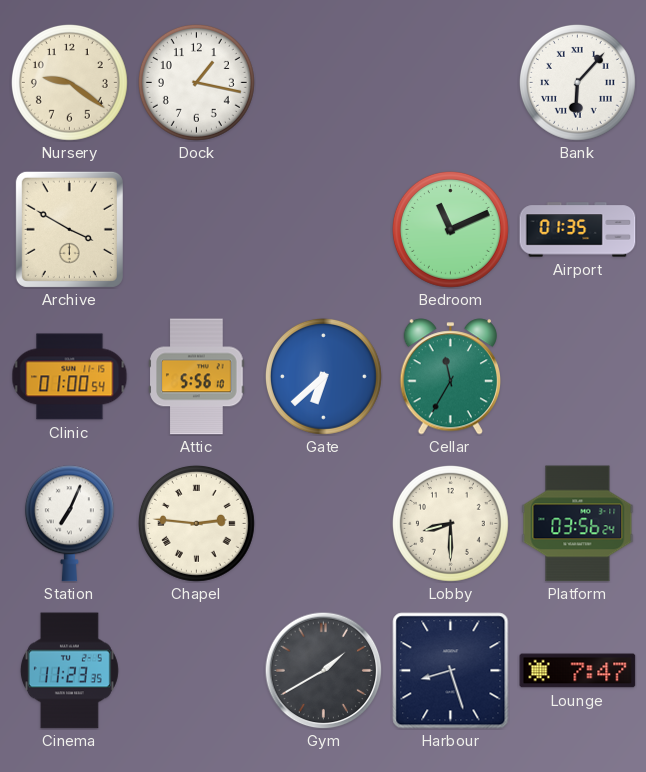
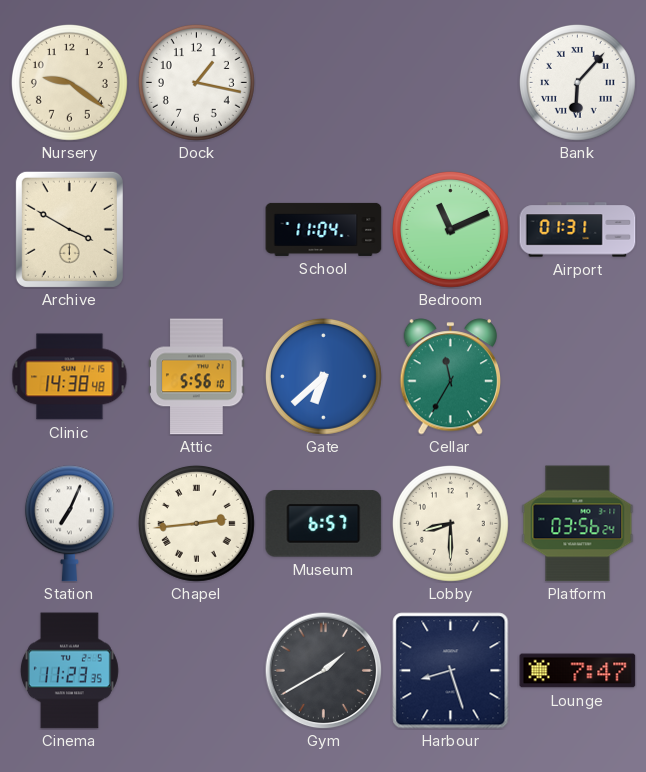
School: none -> 11:04 (324, 229)
Airport: 01:35 -> 01:31 (578, 230)
Clinic: 01:00 -> 14:38 (70, 377)
Chapel: 2:46 -> 2:44 (196, 523)
Museum: none -> 6:57 (324, 524)
